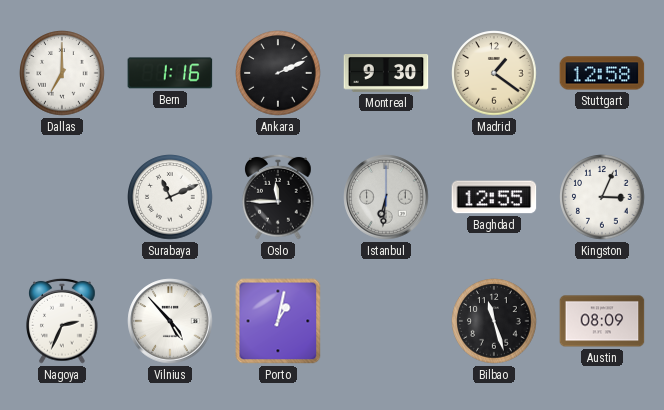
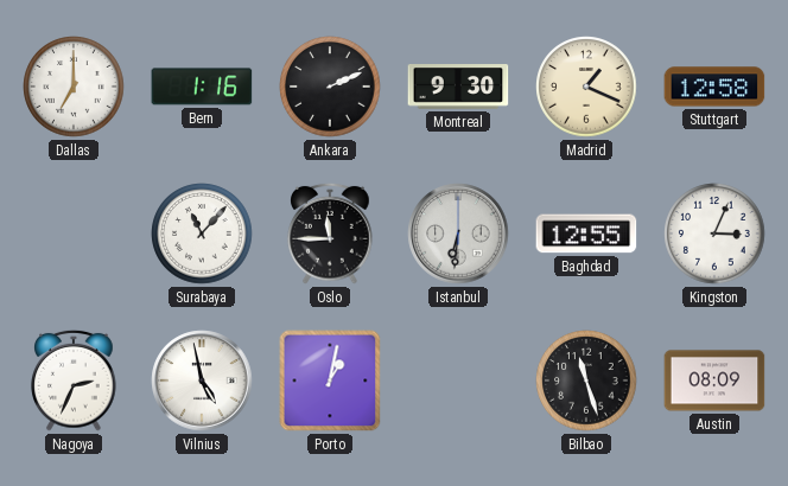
Madrid: 1:21 -> 1:19 (586, 87)
Surabaya: 11:11 -> 11:07 (202, 234)
Vilnius: 4:53 -> 4:58 (202, 381)
